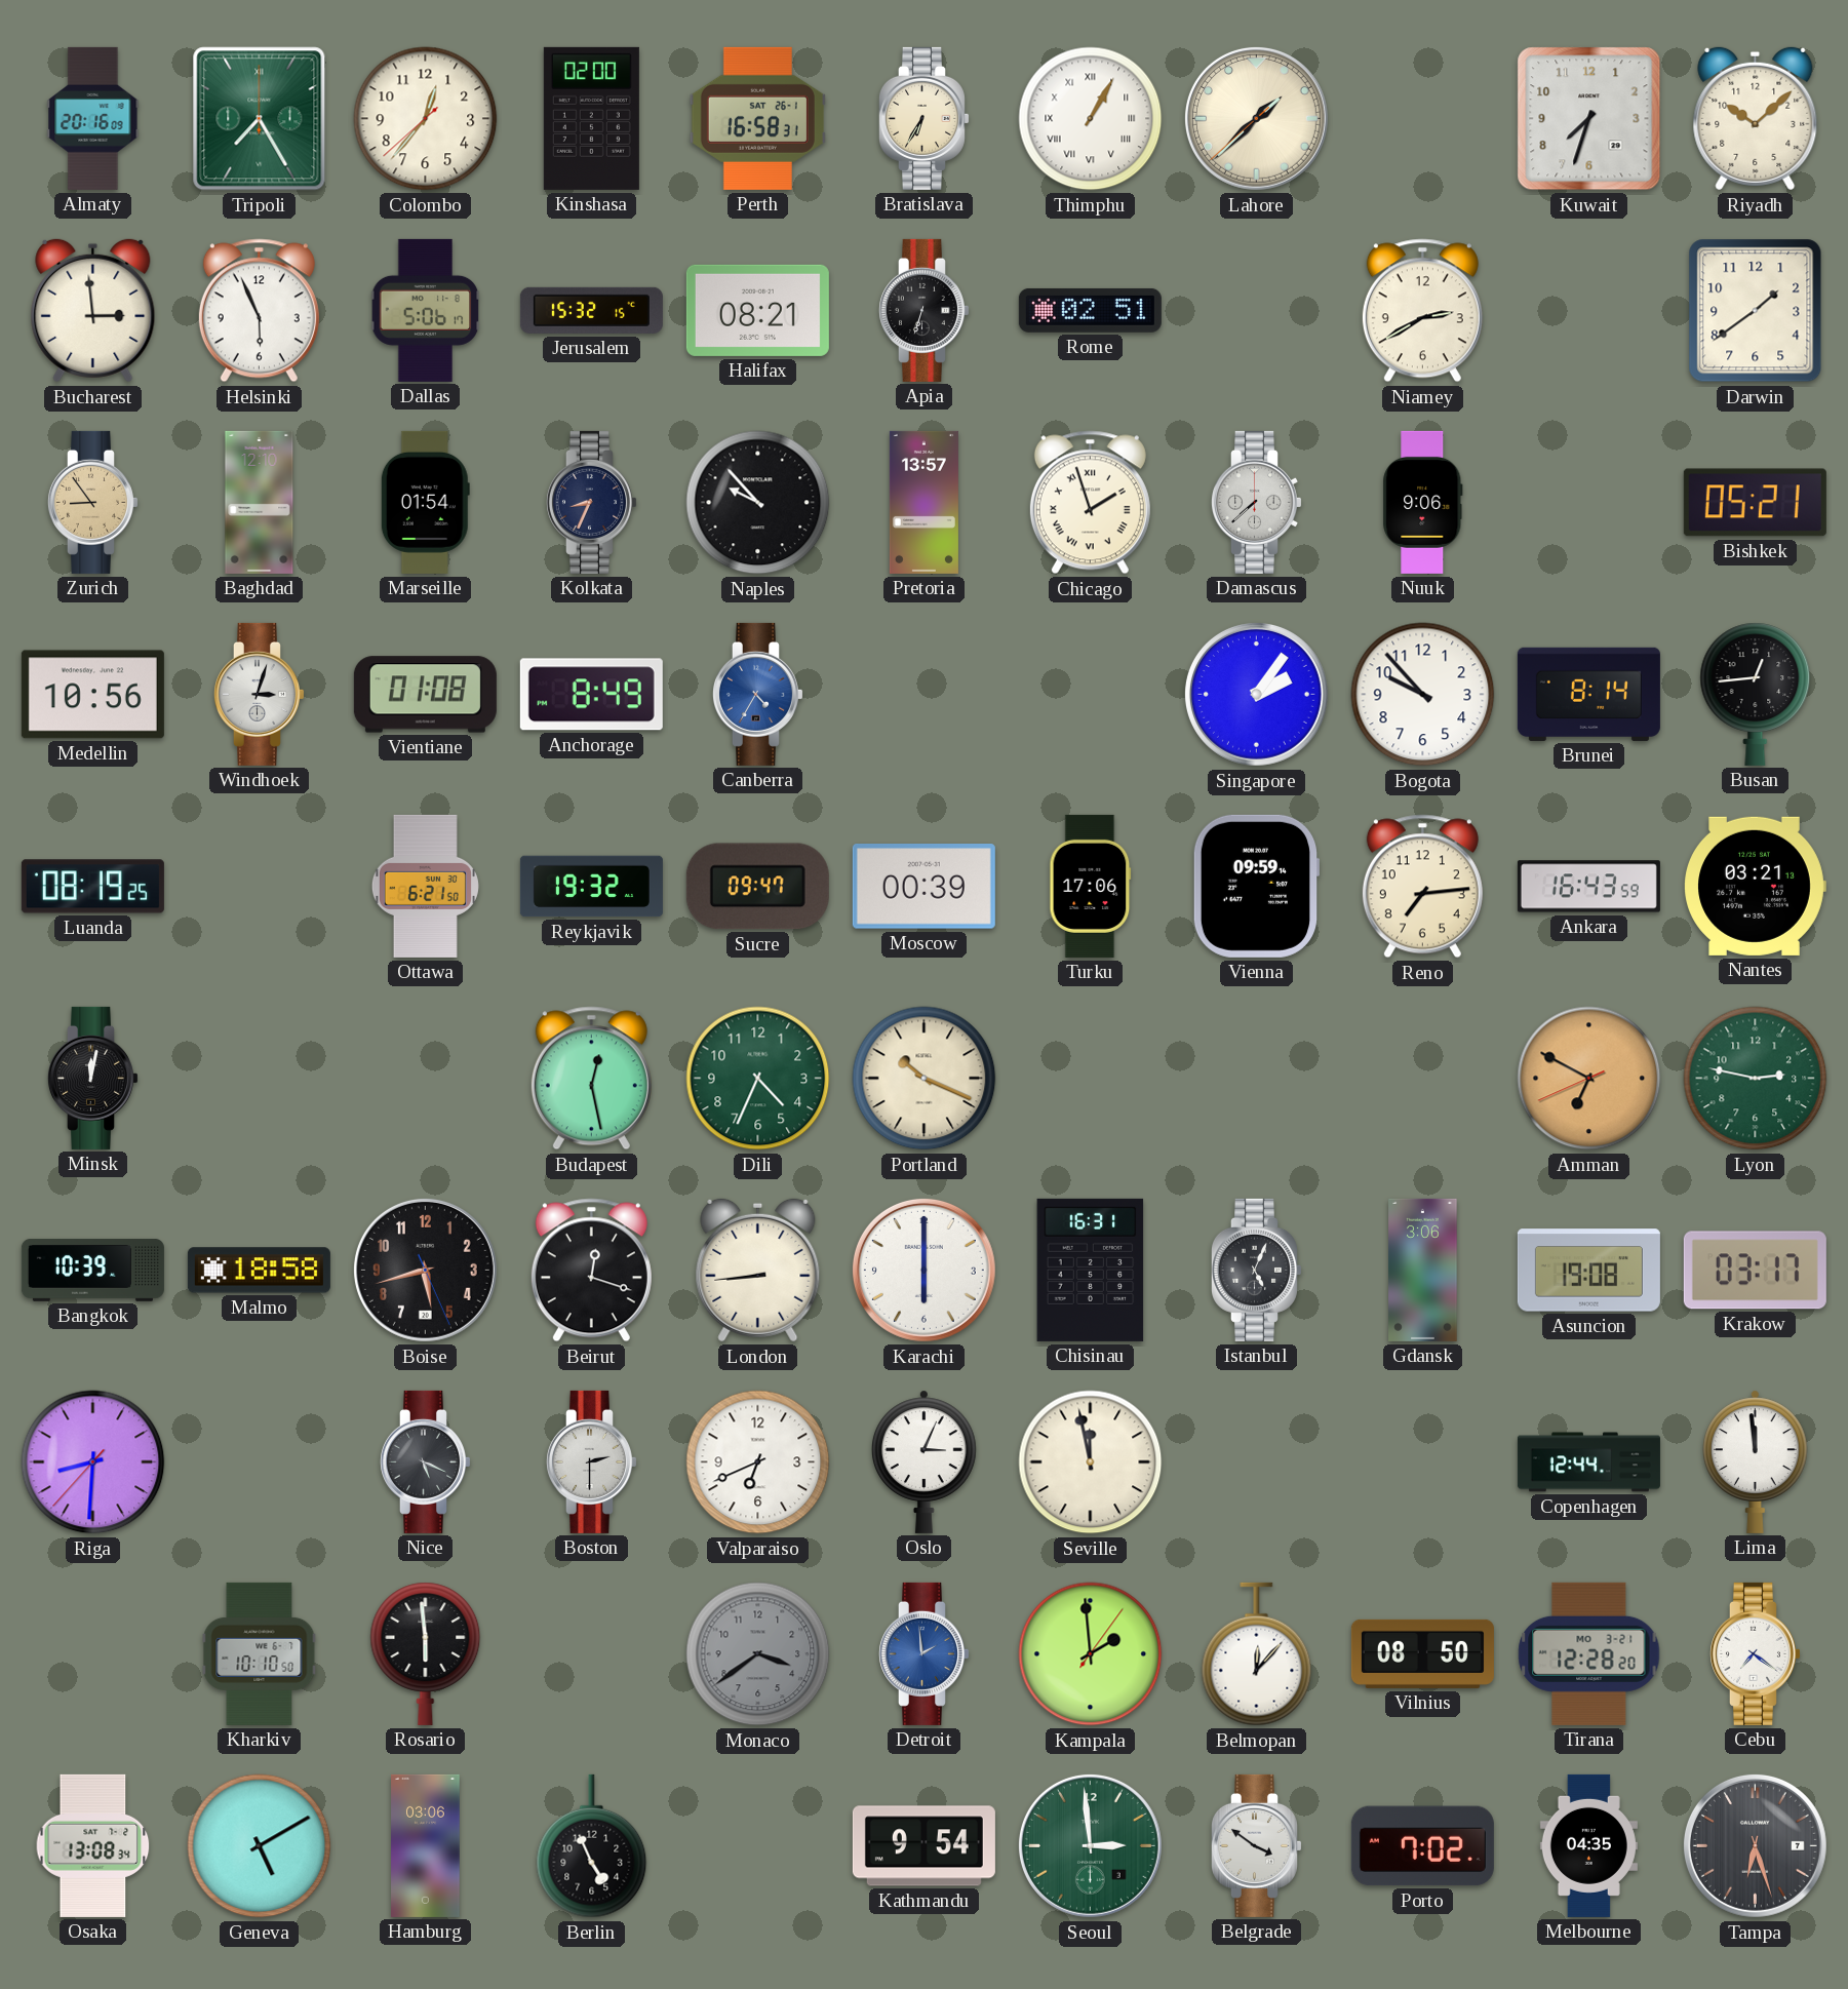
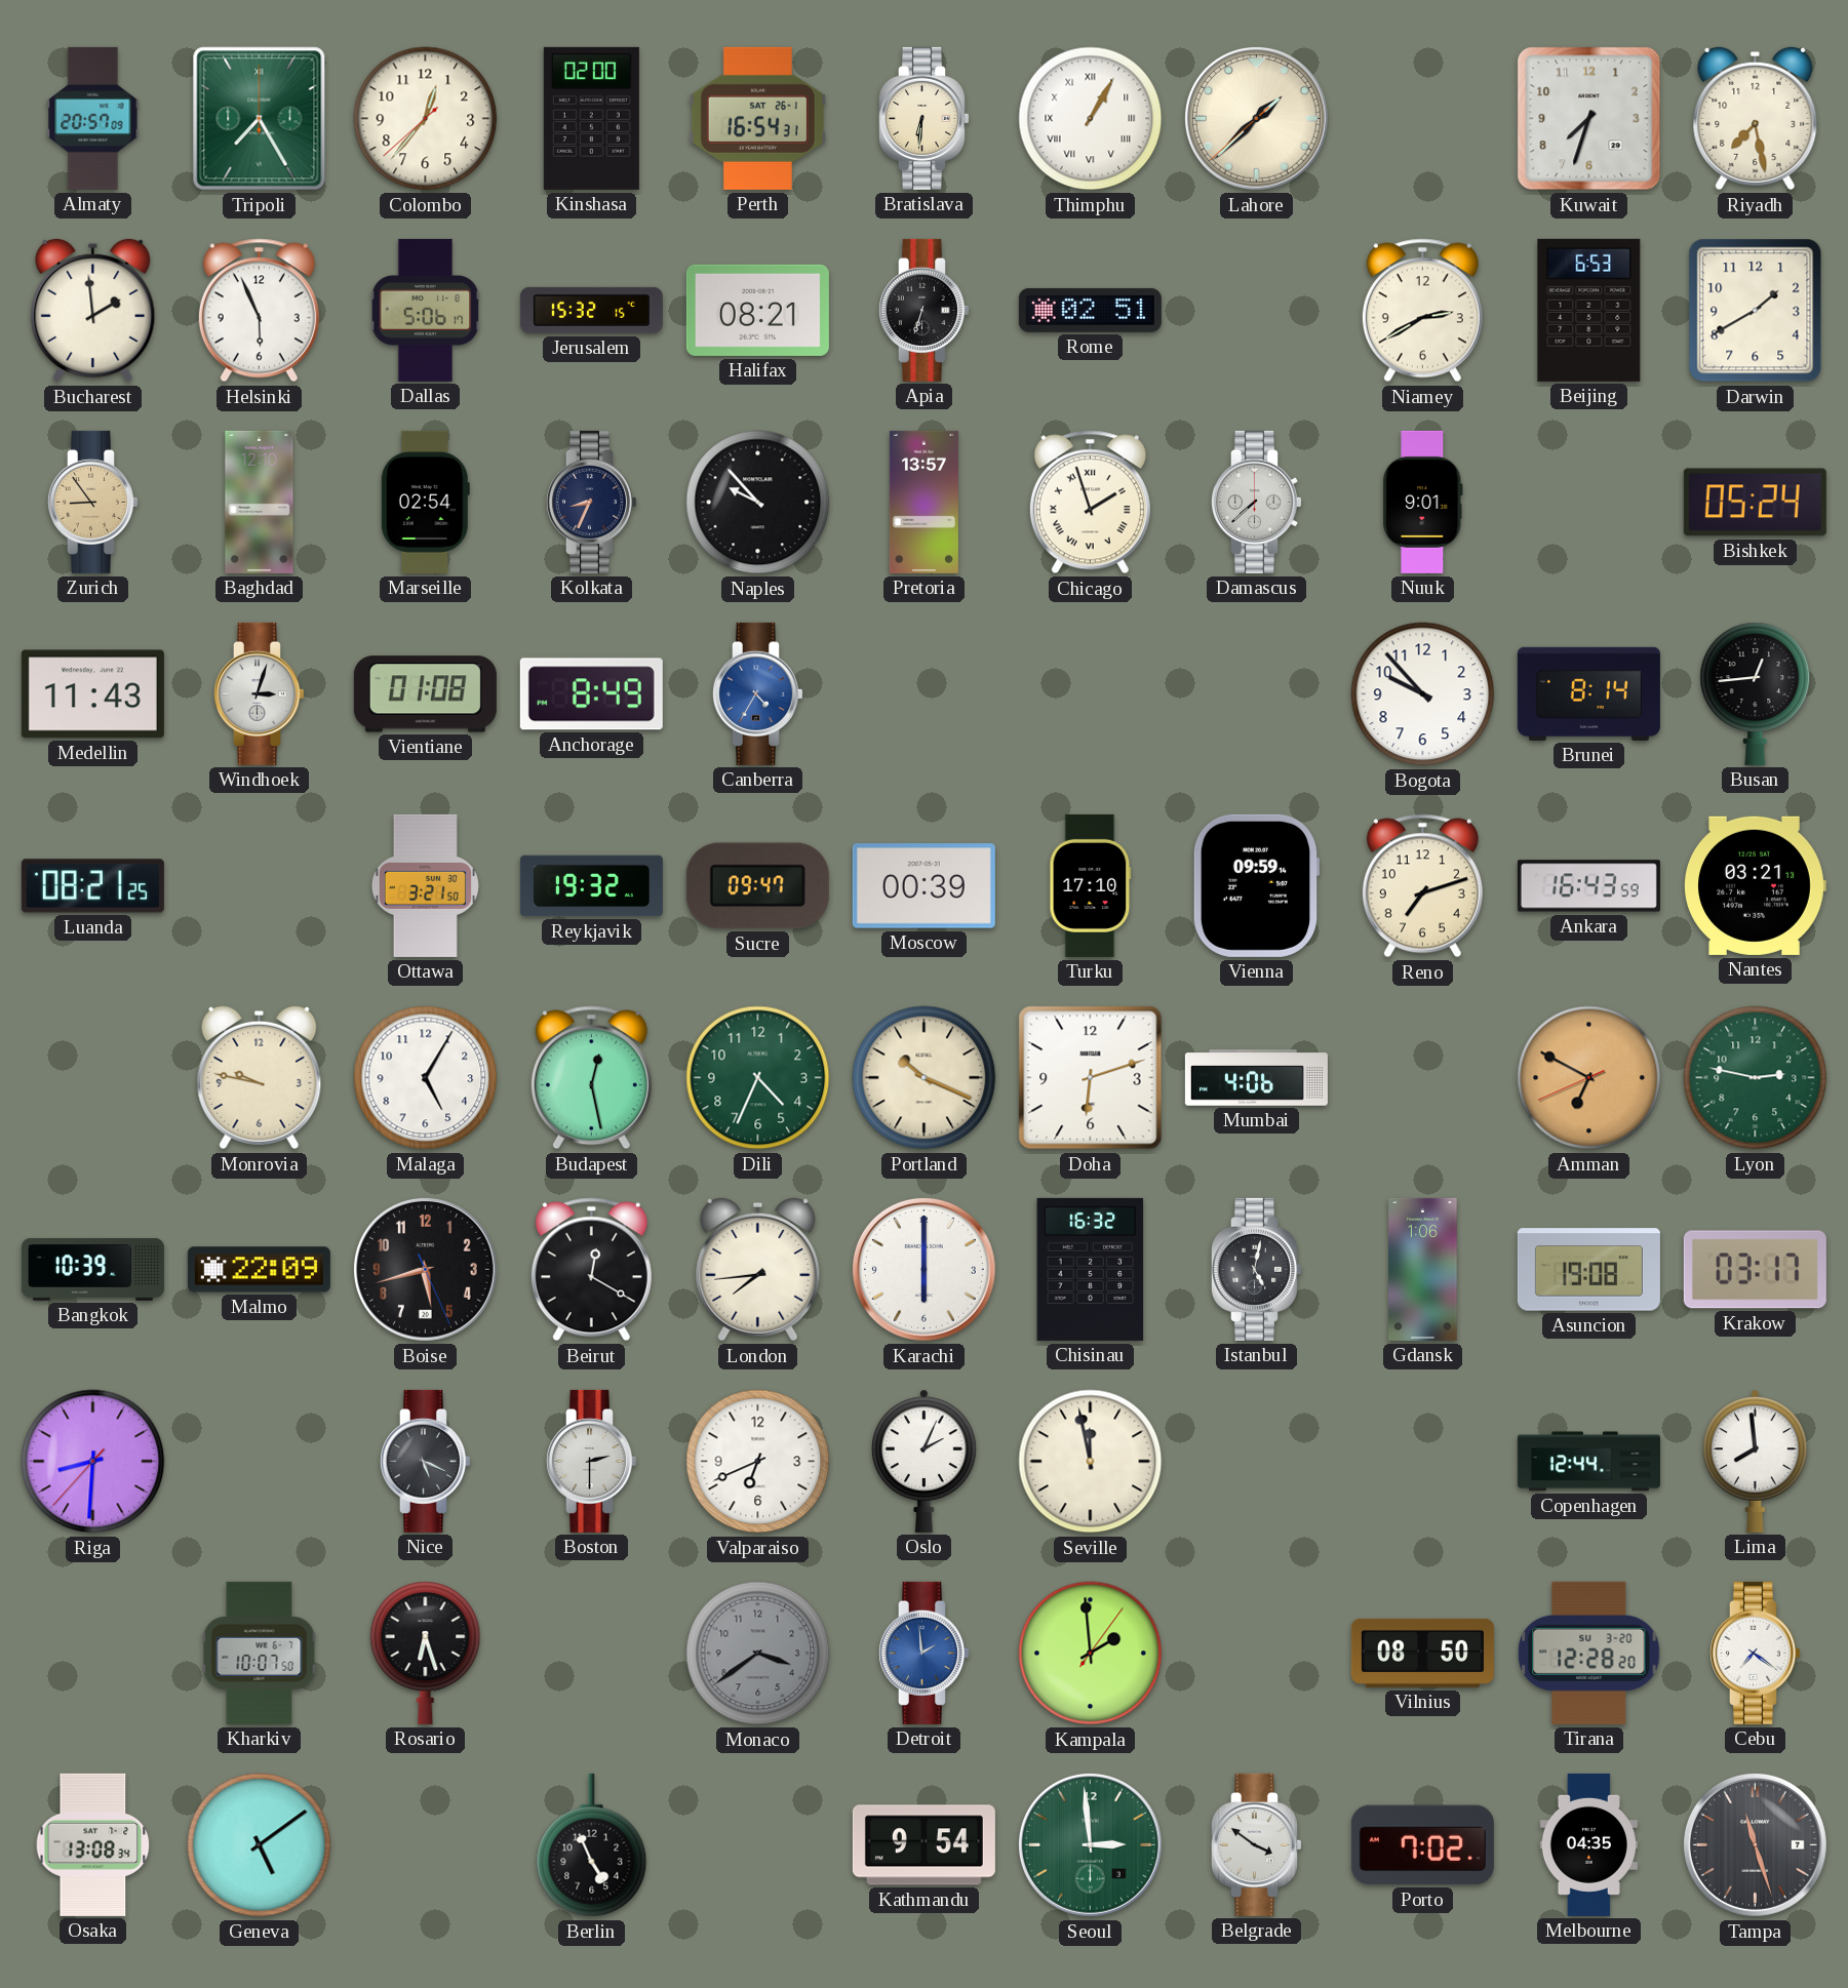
Almaty: 20:16 -> 20:57 (93, 118)
Perth: 16:58 -> 16:54 (757, 118)
Bratislava: 6:35 -> 6:31 (923, 118)
Riyadh: 10:08 -> 7:28 (1756, 119)
Bucharest: 2:59 -> 1:59 (93, 311)
Beijing: none -> 6:53 (1589, 310)
Darwin: 1:39 -> 1:40 (1756, 311)
Marseille: 01:54 -> 02:54 (425, 502)
Nuuk: 9:06 -> 9:01 (1423, 502)
Bishkek: 05:21 -> 05:24 (1755, 503)
Medellin: 10:56 -> 11:43 (92, 694)
Singapore: 2:06 -> none (1256, 694)
Luanda: 08:19 -> 08:21 (92, 886)
Ottawa: 6:21 -> 3:21 (425, 885)
Turku: 17:06 -> 17:10 (1091, 885)
Reno: 7:14 -> 7:12 (1422, 886)
Minsk: 12:02 -> none (92, 1078)
Monrovia: none -> 9:47 (260, 1078)
Malaga: none -> 5:05 (426, 1078)
Doha: none -> 6:12 (1091, 1078)
Mumbai: none -> 4:06 (1256, 1078)
Malmo: 18:58 -> 22:09 (259, 1270)
Beirut: 12:18 -> 12:20 (591, 1270)
London: 8:44 -> 7:44 (758, 1270)
Chisinau: 16:31 -> 16:32 (1091, 1269)
Istanbul: 5:04 -> 5:02 (1256, 1269)
Gdansk: 3:06 -> 1:06 (1423, 1269)
Oslo: 3:04 -> 2:04 (925, 1461)
Lima: 11:59 -> 7:59 (1756, 1461)
Kharkiv: 10:10 -> 10:07 (260, 1653)
Rosario: 5:59 -> 6:27 (426, 1653)
Belmopan: 12:07 -> none (1257, 1654)
Tirana date: MO 3-21 -> SU 3-20 (1589, 1653)
Geneva: 5:10 -> 5:09 (260, 1845)
Hamburg: 03:06 -> none (426, 1845)
Tampa: 6:27 -> 11:27 (1755, 1844)
